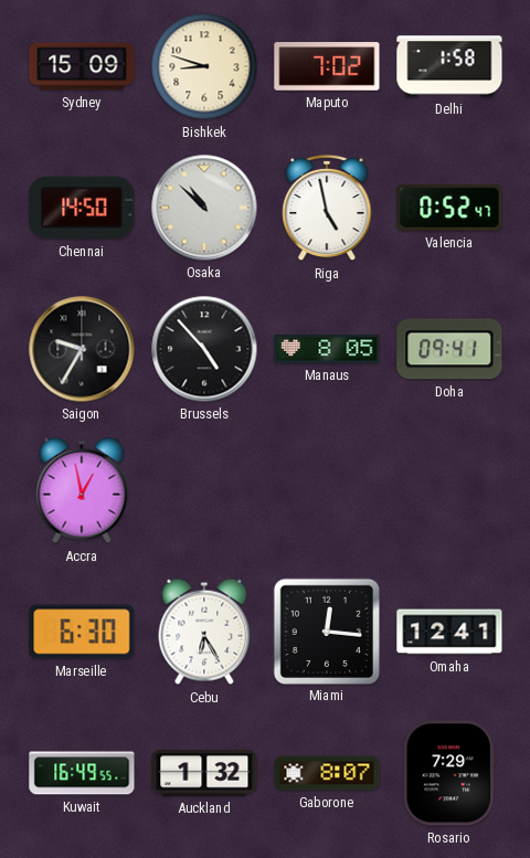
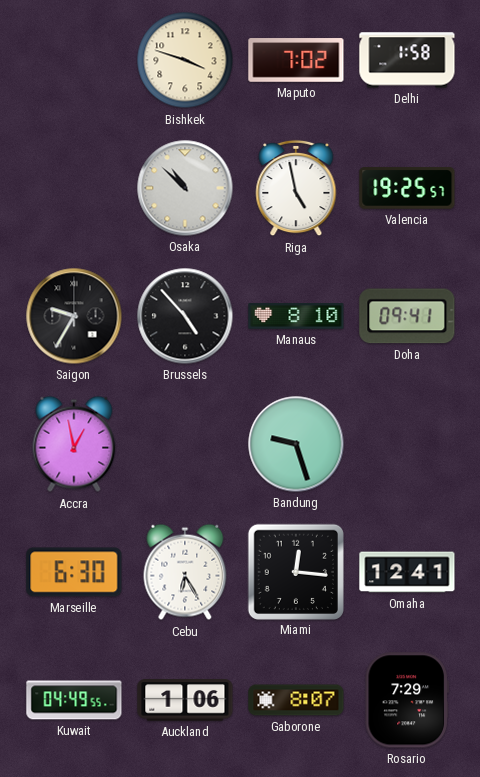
Sydney: 15:09 -> none (82, 66)
Bishkek: 8:48 -> 3:48 (185, 60)
Chennai: 14:50 -> none (82, 208)
Valencia: 0:52 -> 19:25 (407, 188)
Manaus: 8:05 -> 8:10 (296, 316)
Bandung: none -> 9:27 (296, 444)
Kuwait: 16:49 -> 04:49 (74, 700)
Auckland: 1:32 -> 1:06 (185, 700)
